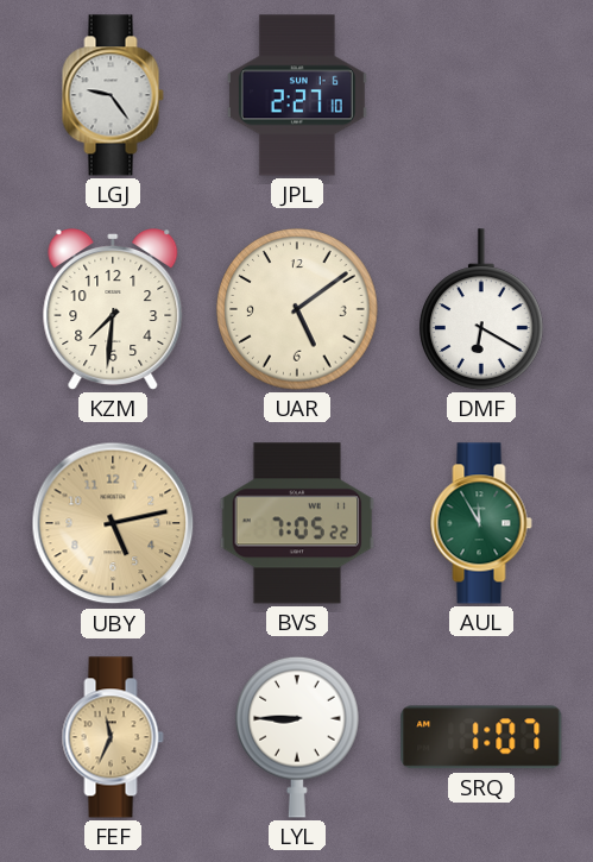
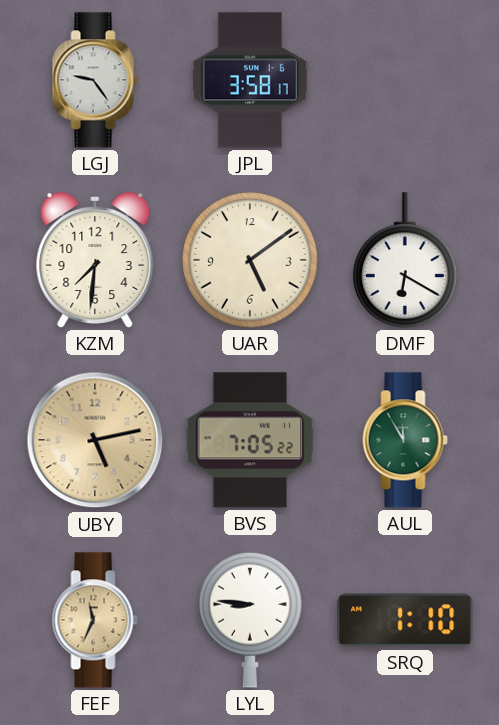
JPL: 2:27 -> 3:58 (250, 80)
LYL: 8:45 -> 8:46 (250, 620)
SRQ: 1:07 -> 1:10 (405, 620)
